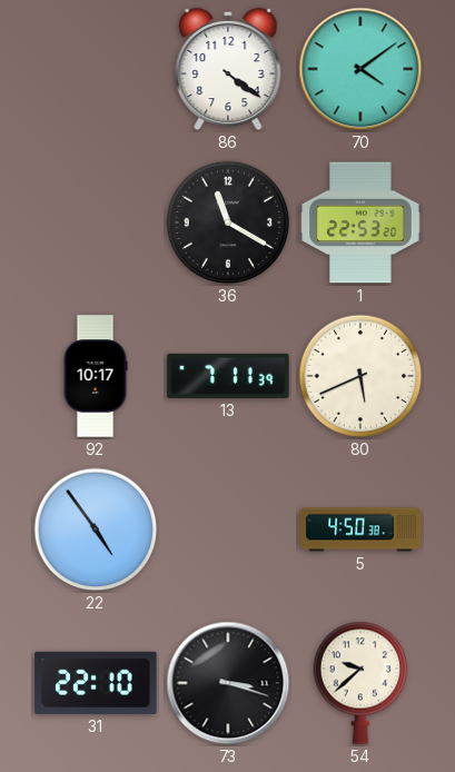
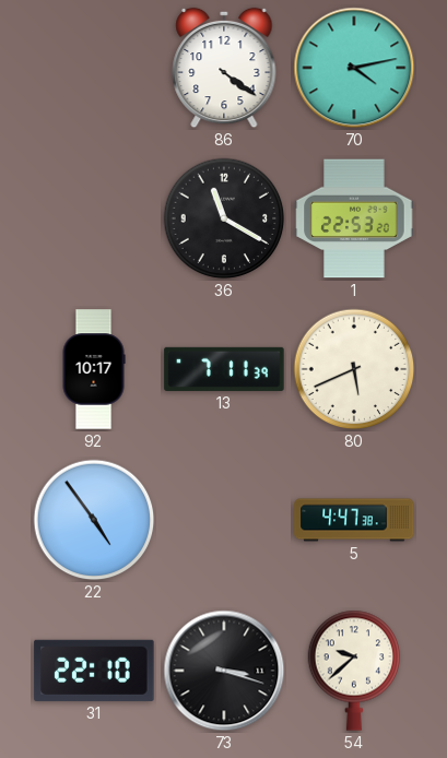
70: 4:09 -> 4:13 (354, 68)
5: 4:50 -> 4:47 (354, 520)
